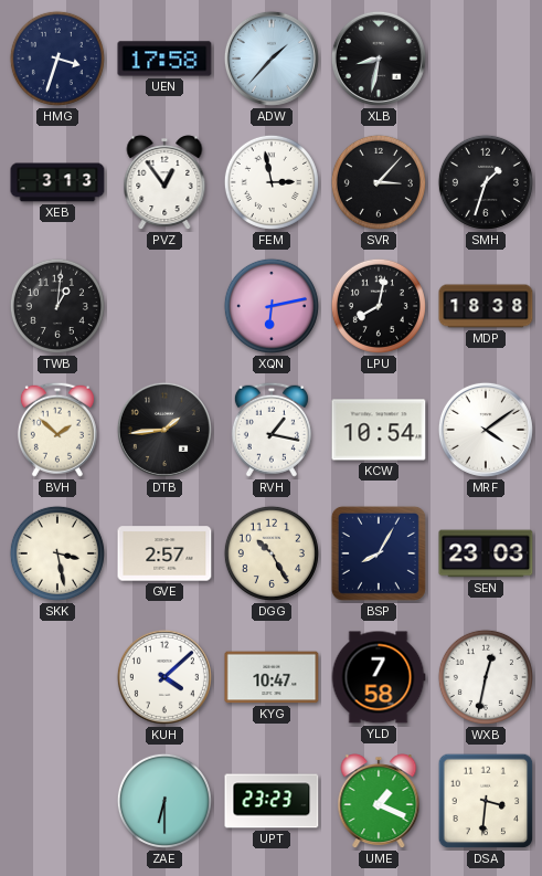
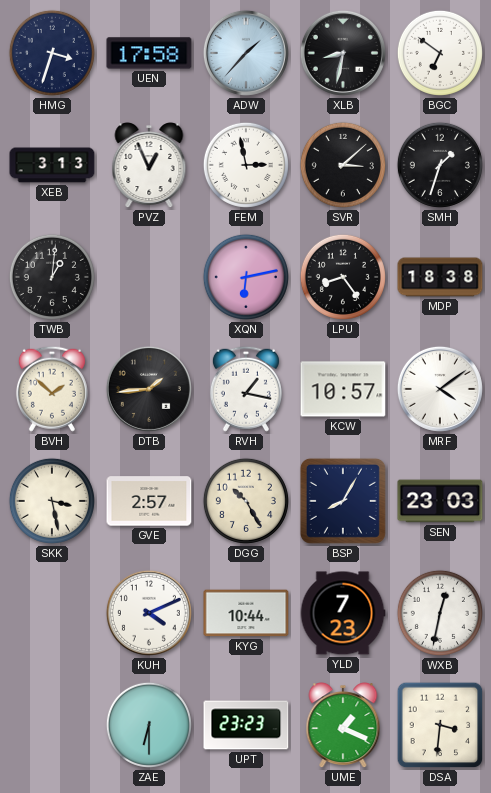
BGC: none -> 6:51 (440, 53)
PVZ: 12:54 -> 12:56 (149, 166)
SVR: 3:07 -> 3:08 (343, 165)
LPU: 8:02 -> 8:24 (343, 277)
KCW: 10:54 -> 10:57 (343, 389)
KUH: 4:08 -> 4:11 (149, 613)
KYG: 10:47 -> 10:44 (246, 613)
YLD: 7:58 -> 7:23 (343, 613)
